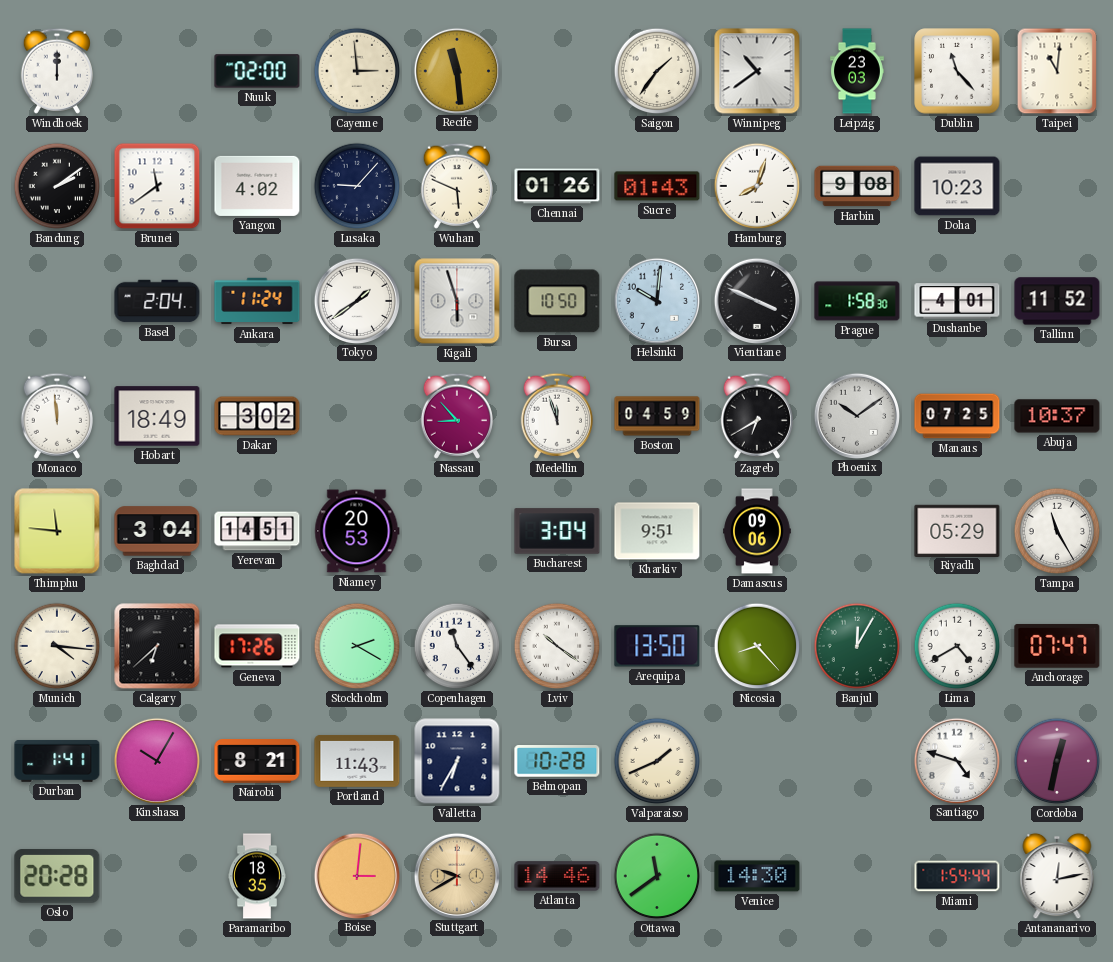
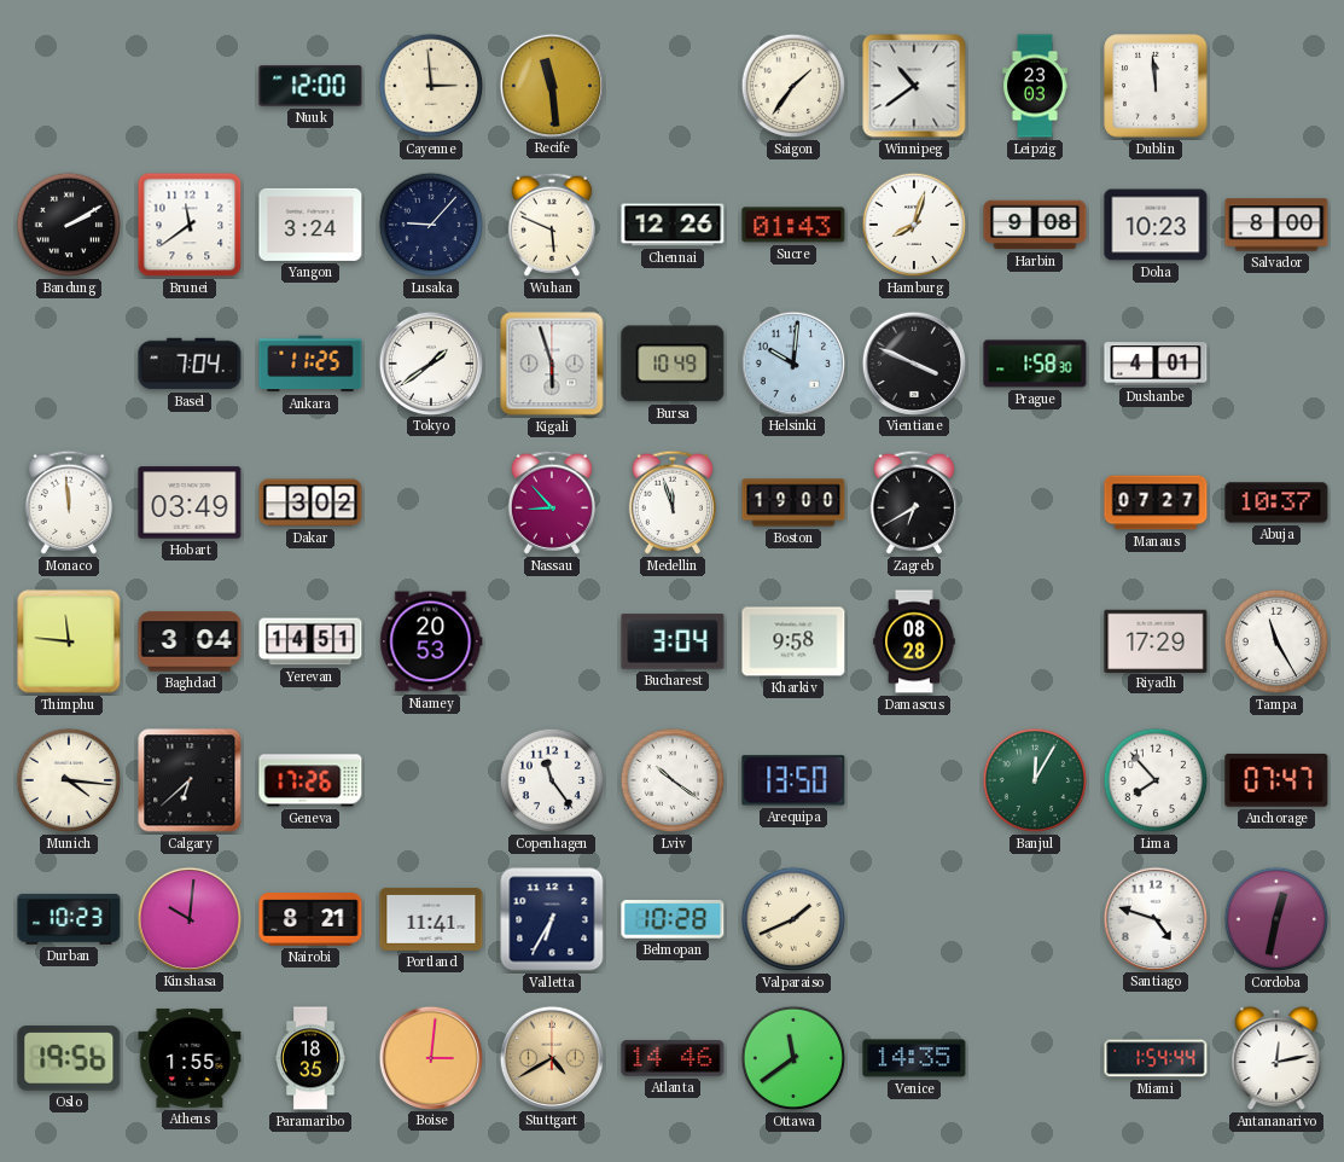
Windhoek: 12:00 -> none (57, 71)
Nuuk: 02:00 -> 12:00 (310, 86)
Dublin: 11:23 -> 11:59 (1156, 86)
Taipei: 11:01 -> none (1057, 71)
Bandung: 2:09 -> 2:10 (69, 225)
Yangon: 4:02 -> 3:24 (310, 225)
Chennai: 01:26 -> 12:26 (673, 225)
Salvador: none -> 8:00 (1276, 225)
Basel: 2:04 -> 7:04 (190, 364)
Ankara: 11:24 -> 11:25 (310, 364)
Bursa: 10:50 -> 10:49 (673, 364)
Tallinn: 11:52 -> none (1057, 301)
Hobart: 18:49 -> 03:49 (190, 502)
Boston: 04:59 -> 19:00 (793, 502)
Phoenix: 10:09 -> none (856, 415)
Manaus: 07:25 -> 07:27 (1156, 502)
Kharkiv: 9:51 -> 9:58 (793, 641)
Damascus: 09:06 -> 08:28 (914, 641)
Riyadh: 05:29 -> 17:29 (1156, 640)
Stockholm: 2:20 -> none (357, 646)
Nicosia: 8:23 -> none (757, 646)
Lima: 4:40 -> 7:53 (1156, 780)
Durban: 1:41 -> 10:23 (69, 919)
Kinshasa: 10:05 -> 10:01 (188, 918)
Portland: 11:43 -> 11:41 (431, 919)
Oslo: 20:28 -> 19:56 (69, 1058)
Athens: none -> 1:55 (190, 1058)
Stuttgart: 9:40 -> 4:40 (551, 1057)
Venice: 14:30 -> 14:35 (914, 1058)
